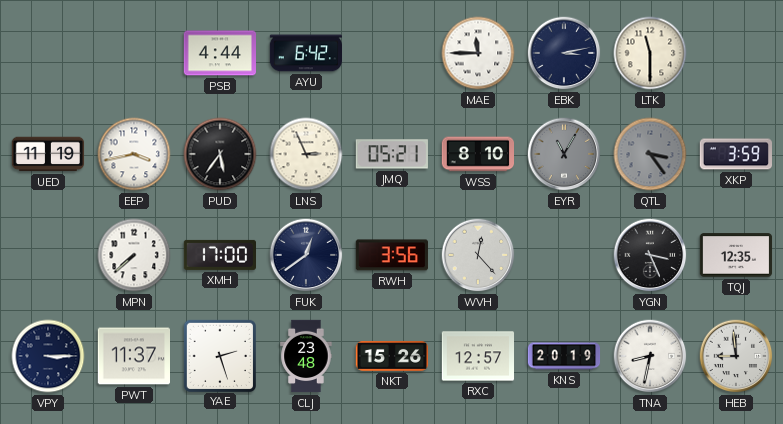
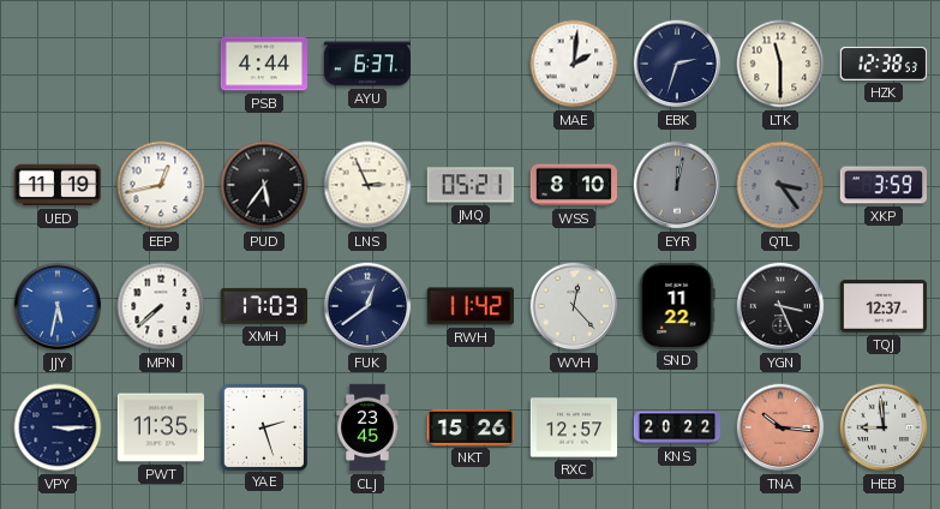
AYU: 6:42 -> 6:37 (366, 64)
MAE: 11:45 -> 2:01 (574, 64)
EBK: 3:13 -> 2:33 (677, 64)
HZK: none -> 12:38 (884, 64)
EEP: 3:43 -> 12:43 (161, 185)
EYR: 11:05 -> 12:02 (677, 185)
JJY: none -> 5:32 (58, 306)
XMH: 17:00 -> 17:03 (263, 306)
RWH: 3:56 -> 11:42 (471, 306)
SND: none -> 11:22 (677, 305)
TQJ: 12:35 -> 12:37 (884, 306)
PWT: 11:37 -> 11:35 (160, 427)
CLJ: 23:48 -> 23:45 (367, 427)
KNS: 20:19 -> 20:22 (677, 427)
TNA: 8:32 -> 10:16 (780, 427)
TNA dial: white -> salmon (780, 427)
